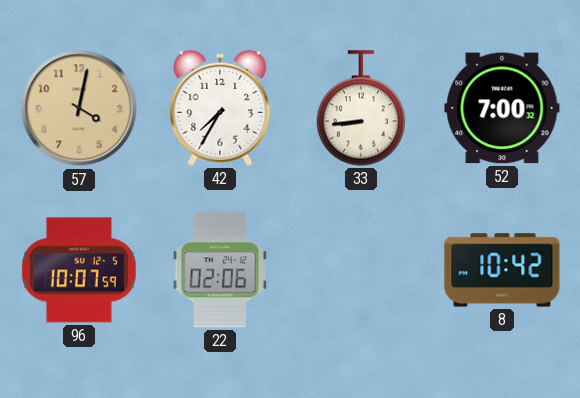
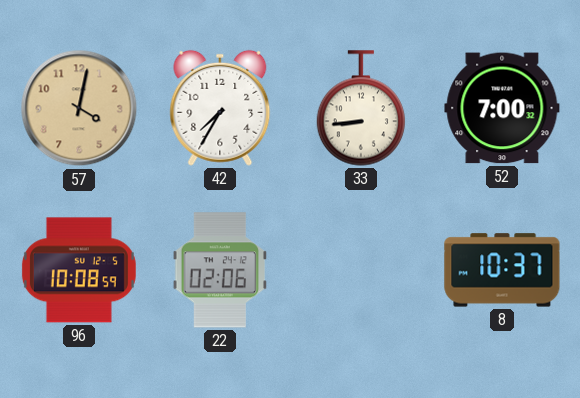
96: 10:07 -> 10:08 (79, 270)
8: 10:42 -> 10:37 (502, 270)
